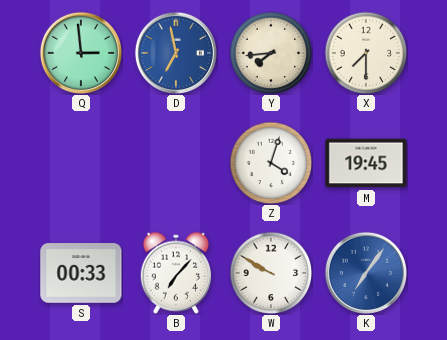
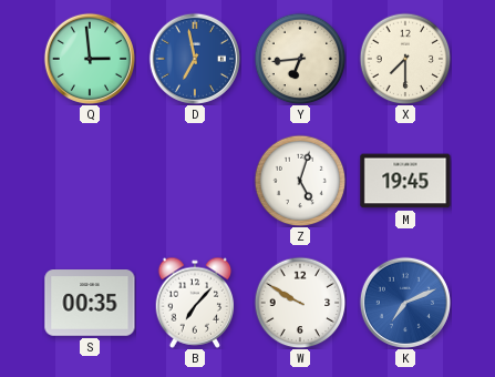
Y: 7:44 -> 6:44 (300, 59)
Z: 4:03 -> 5:03 (300, 181)
S: 00:33 -> 00:35 (90, 303)
K: 7:06 -> 7:11 (404, 302)
